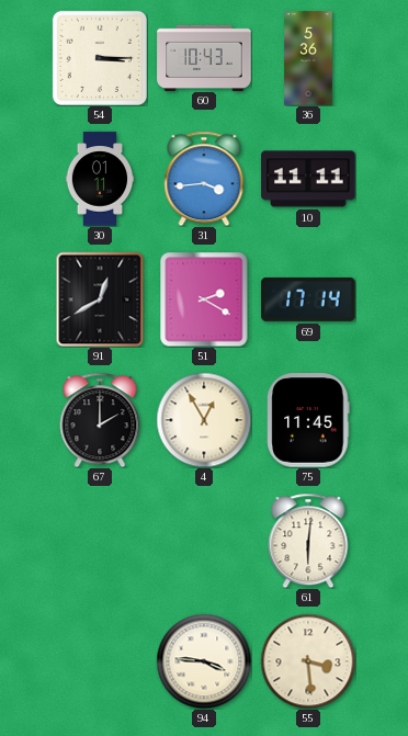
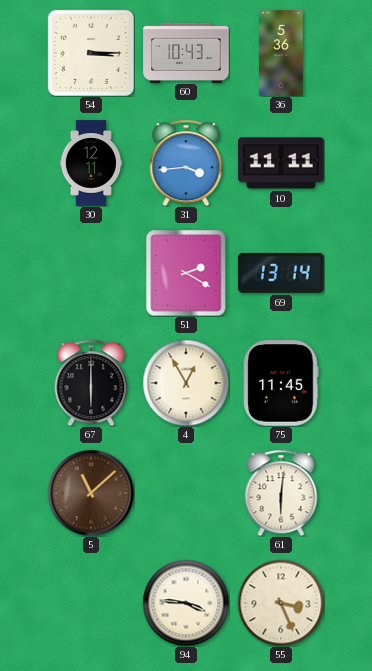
30: 01:11 -> 12:11 (91, 163)
91: 12:40 -> none (100, 299)
69: 17:14 -> 13:14 (281, 273)
67: 2:00 -> 6:00 (91, 383)
5: none -> 11:08 (91, 493)
55: 3:29 -> 3:26 (281, 603)
